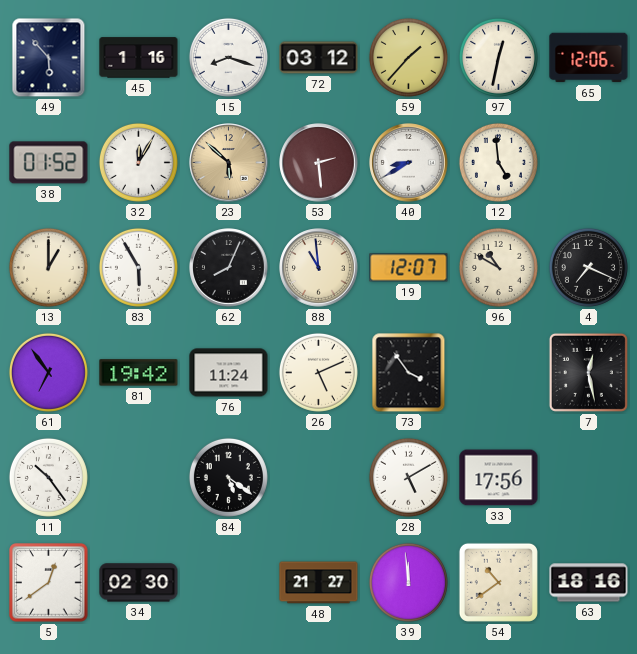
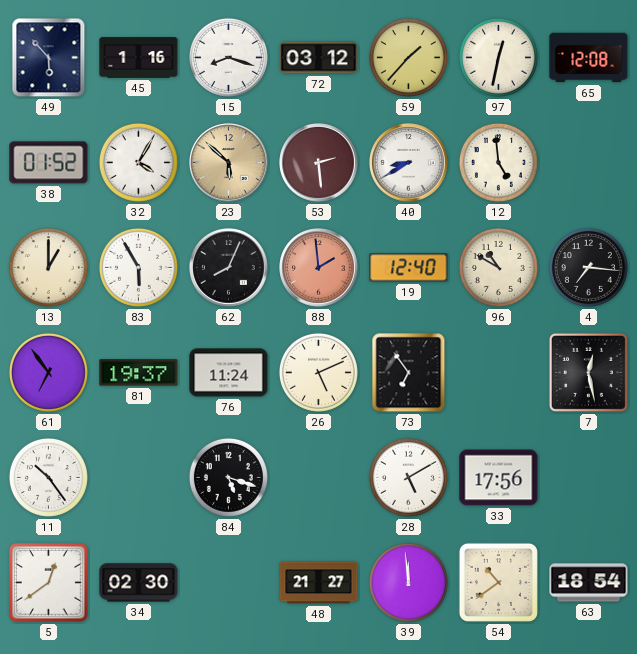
65: 12:06 -> 12:08 (589, 58)
32: 12:05 -> 4:05 (138, 162)
88: 10:59 -> 1:59 (319, 268)
88 dial: cream -> salmon (319, 268)
19: 12:07 -> 12:40 (409, 268)
4: 7:19 -> 7:16 (588, 267)
81: 19:42 -> 19:37 (139, 373)
73: 3:54 -> 6:54 (409, 373)
84: 5:21 -> 5:18 (228, 477)
63: 18:16 -> 18:54 (589, 583)
